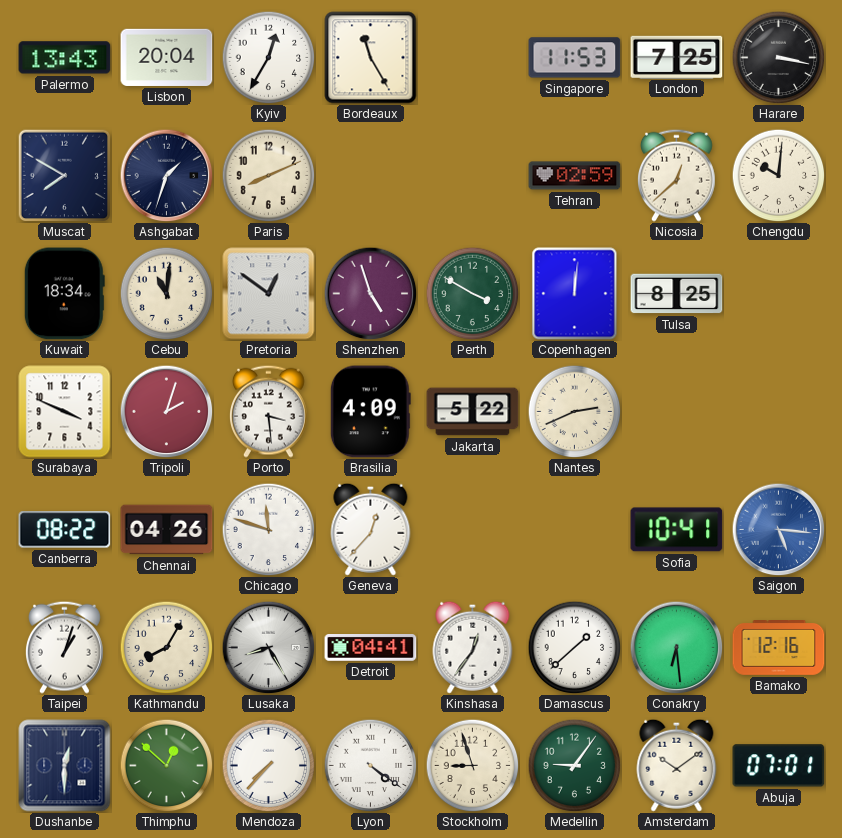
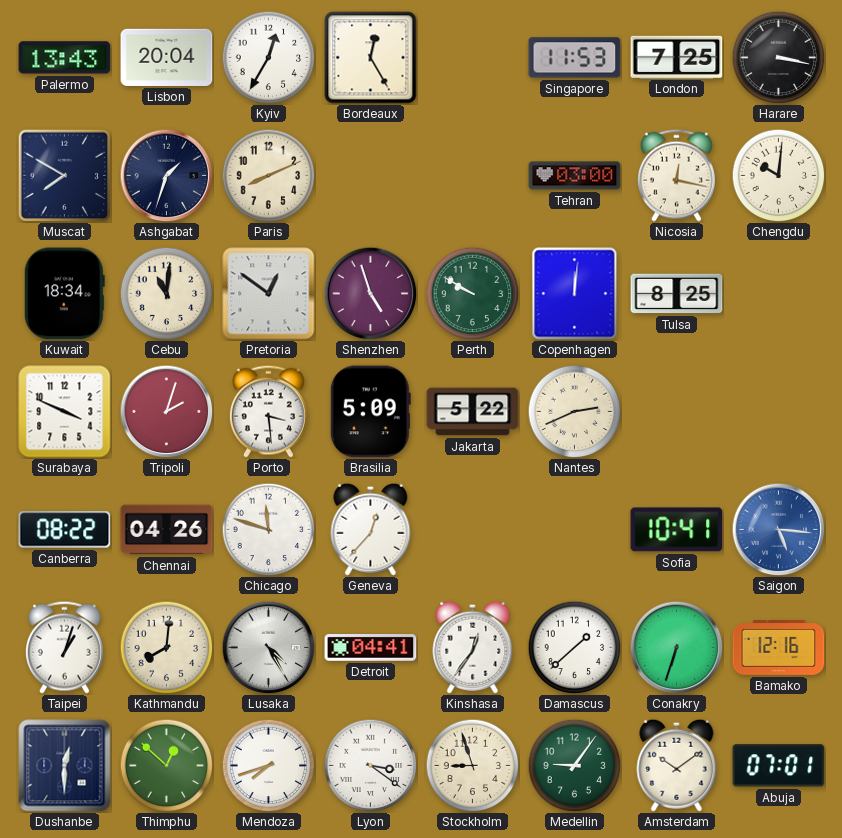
Bordeaux: 11:25 -> 12:25 (371, 58)
Tehran: 02:59 -> 03:00 (575, 176)
Nicosia: 12:38 -> 12:17 (677, 175)
Perth: 3:50 -> 9:50 (472, 293)
Brasilia: 4:09 -> 5:09 (370, 412)
Kathmandu: 8:05 -> 8:01 (166, 647)
Lusaka: 8:25 -> 4:25 (268, 647)
Conakry: 6:29 -> 6:33 (676, 647)
Mendoza: 7:37 -> 7:42 (268, 765)
Lyon: 4:21 -> 3:21 (370, 765)
